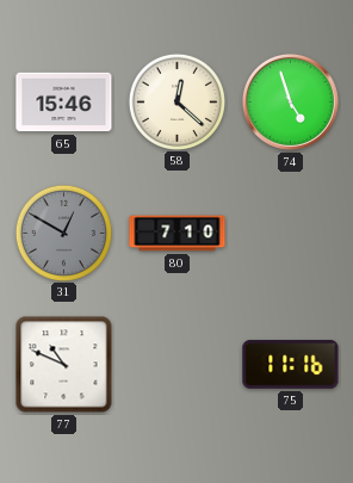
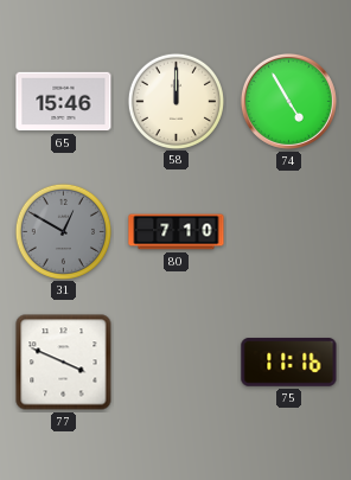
58: 12:22 -> 12:00 (175, 101)
74: 4:57 -> 4:55 (288, 101)
77: 10:49 -> 3:49 (64, 363)
